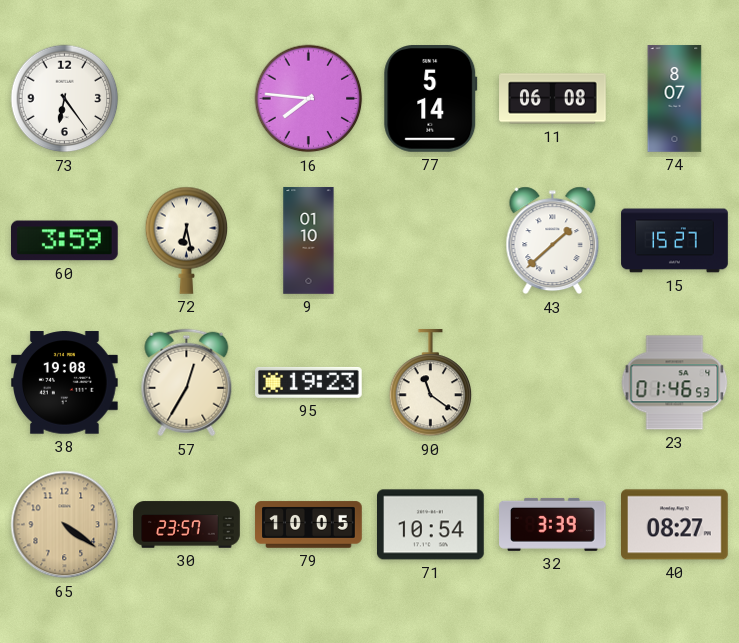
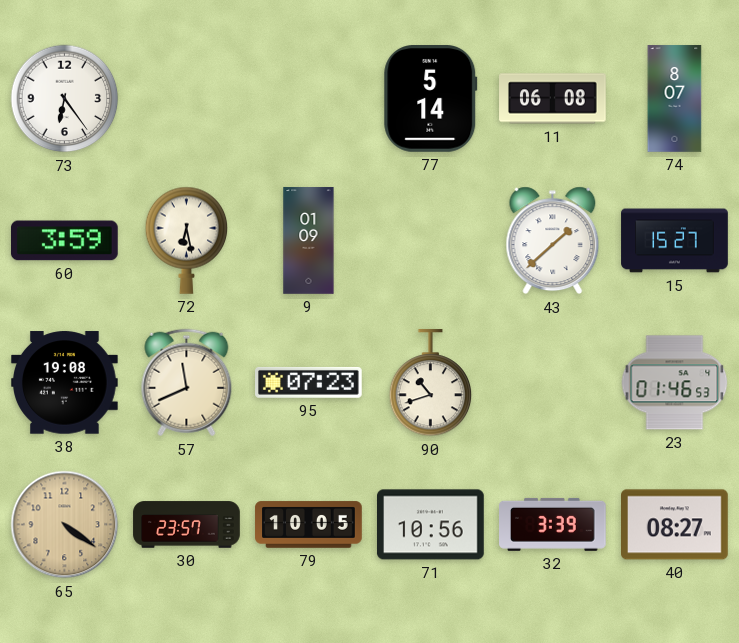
16: 7:46 -> none (309, 99)
9: 01:10 -> 01:09 (309, 241)
57: 12:35 -> 11:41 (187, 383)
95: 19:23 -> 07:23 (309, 382)
90: 11:21 -> 10:42 (431, 384)
71: 10:54 -> 10:56 (431, 525)
